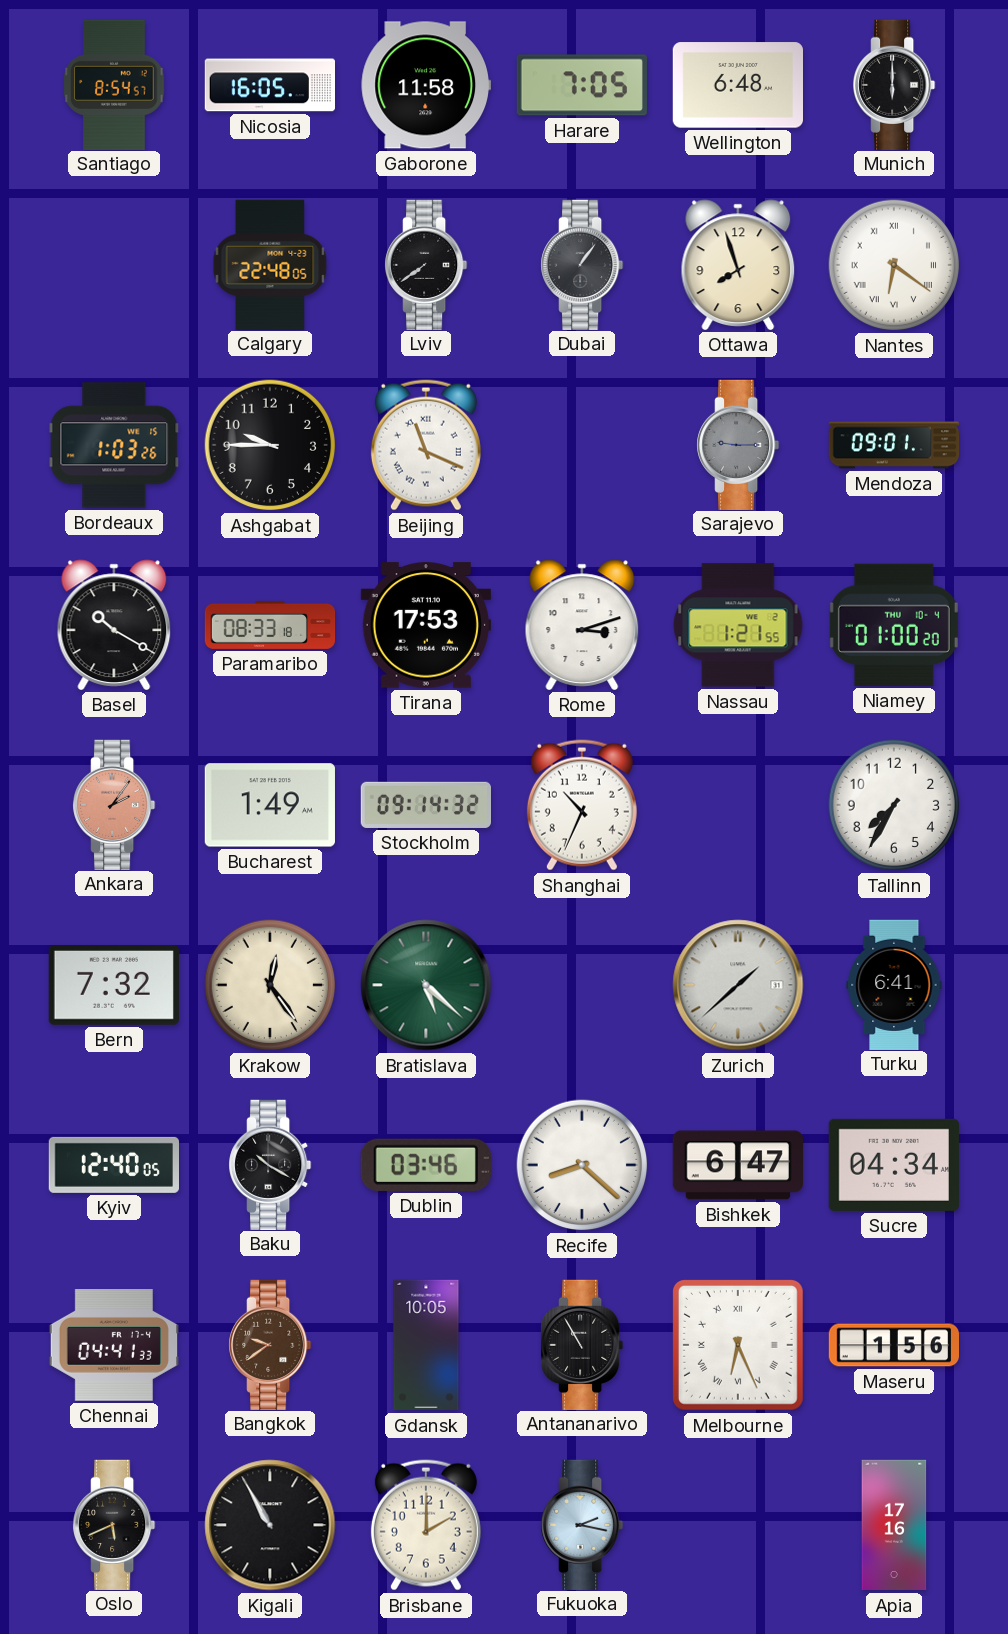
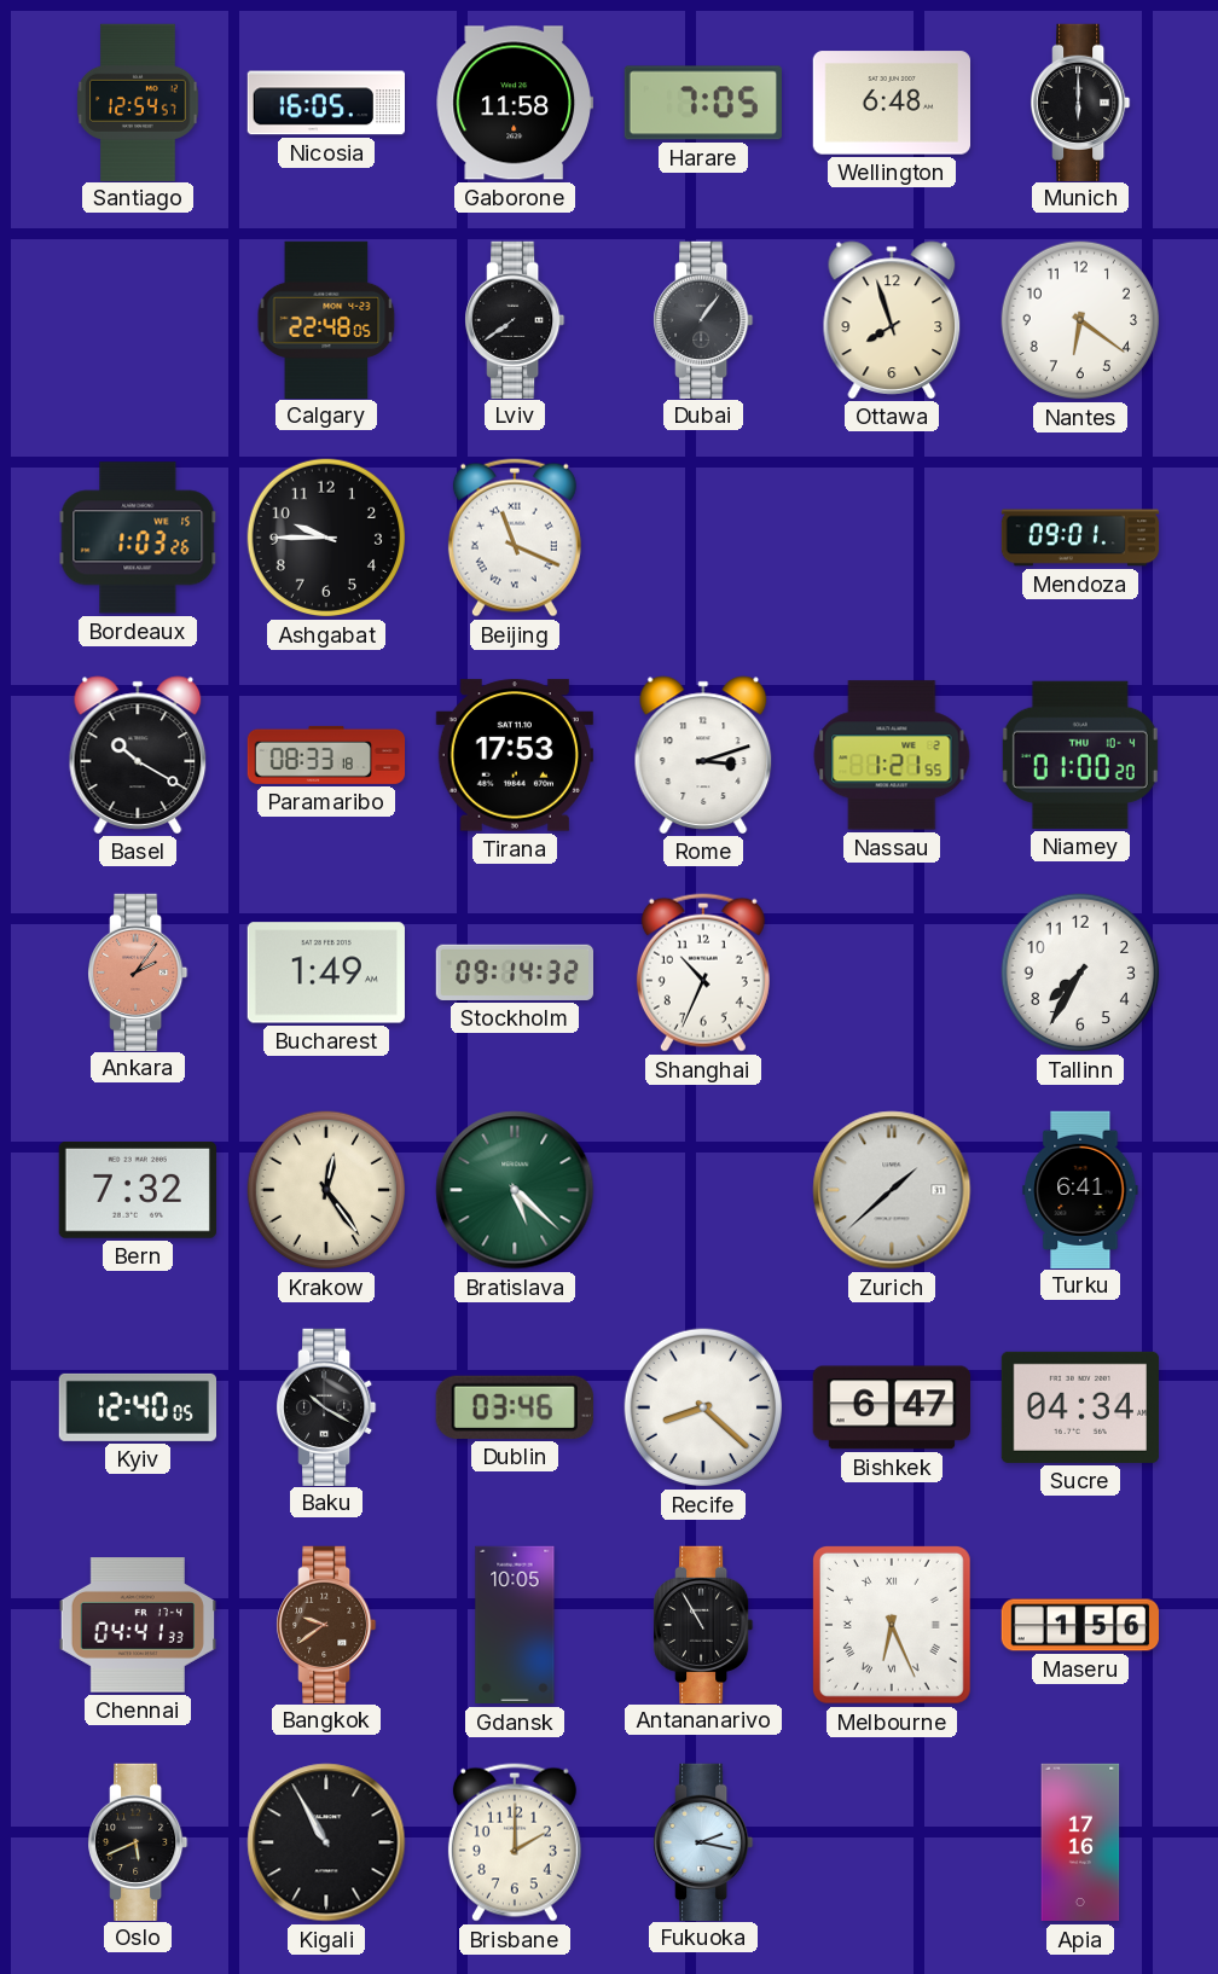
Santiago: 8:54 -> 12:54 (138, 101)
Nantes numerals: Roman -> Arabic (1080, 320)
Sarajevo: 9:15 -> none (738, 444)
